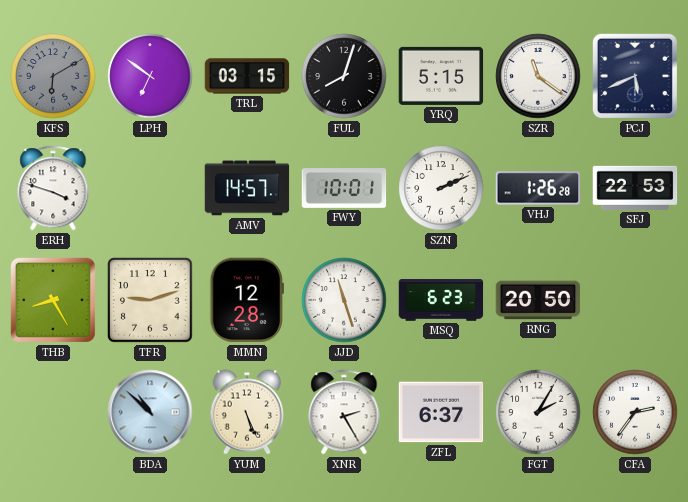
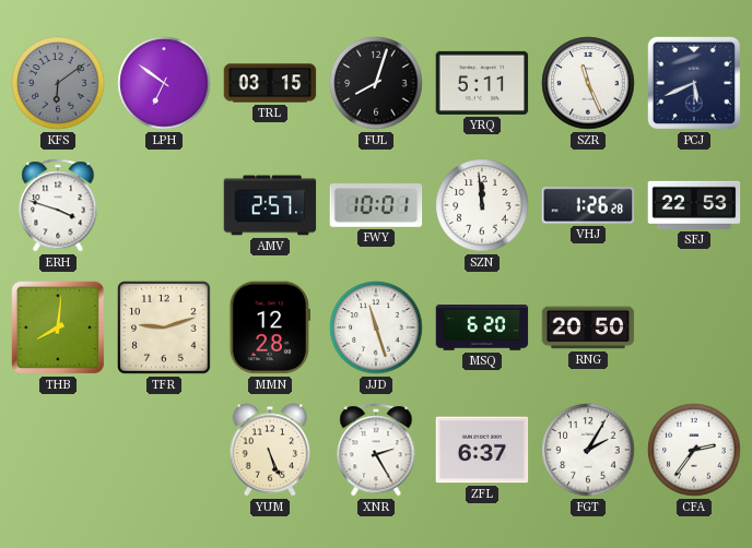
KFS: 6:10 -> 6:09 (58, 83)
YRQ: 5:15 -> 5:11 (482, 83)
SZR: 11:21 -> 11:26 (588, 83)
AMV: 14:57 -> 2:57 (270, 205)
SZN: 2:11 -> 11:59 (482, 205)
THB: 8:25 -> 8:01 (58, 327)
MSQ: 6:23 -> 6:20 (482, 329)
BDA: 10:52 -> none (150, 412)
